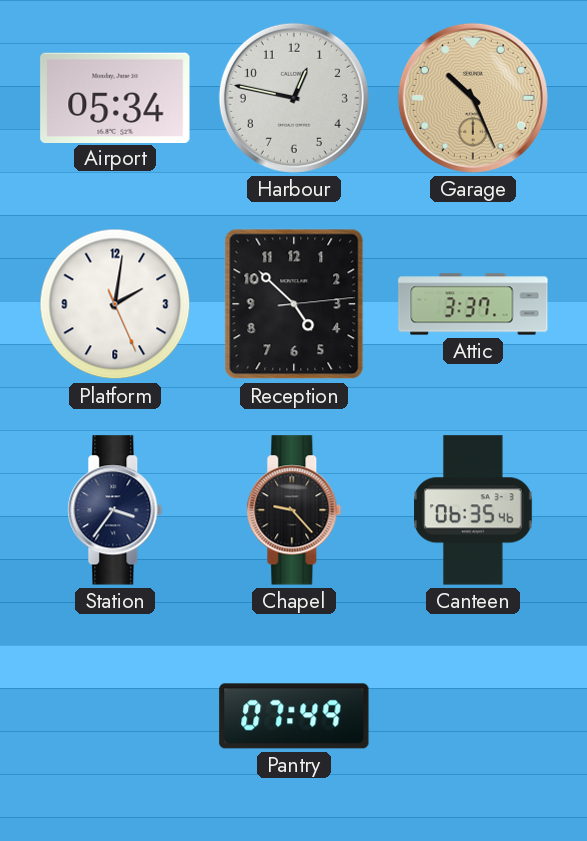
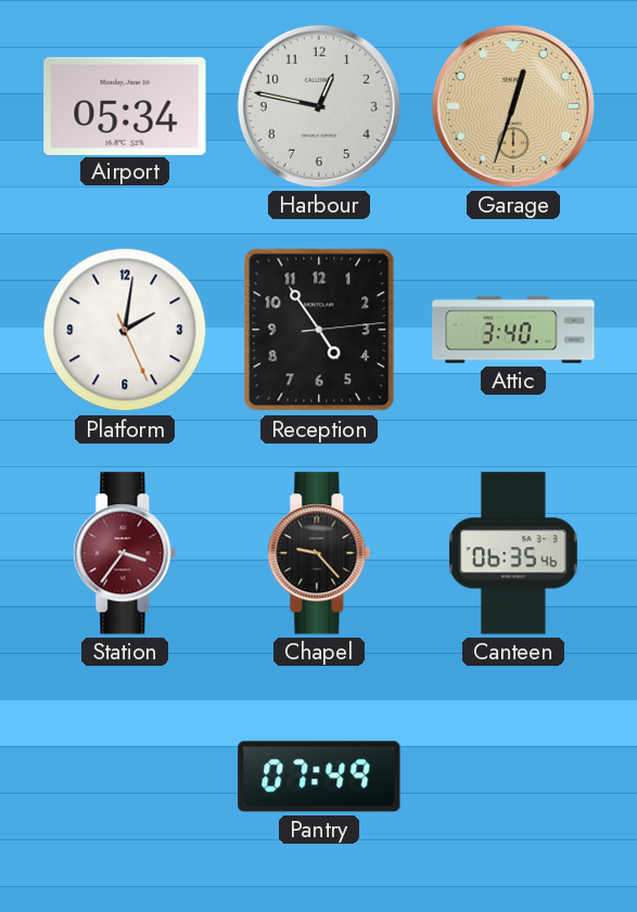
Garage: 10:26 -> 12:33 (513, 106)
Reception: 4:52 -> 4:54 (319, 330)
Attic: 3:37 -> 3:40 (513, 330)
Station dial: navy -> burgundy (125, 553)
